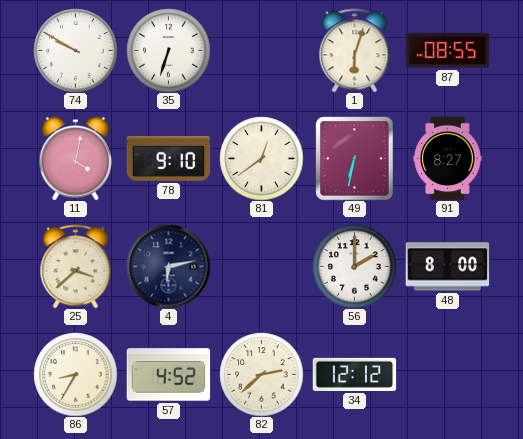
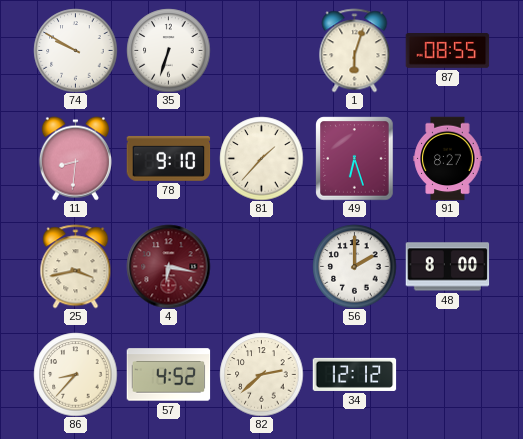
11: 4:02 -> 8:31 (75, 158)
81: 12:39 -> 1:37 (261, 158)
49: 6:32 -> 6:27 (355, 158)
25: 3:38 -> 3:43 (76, 266)
4: 6:13 -> 6:17 (168, 266)
4 dial: navy -> burgundy (168, 266)
86: 8:35 -> 8:37 (75, 374)
